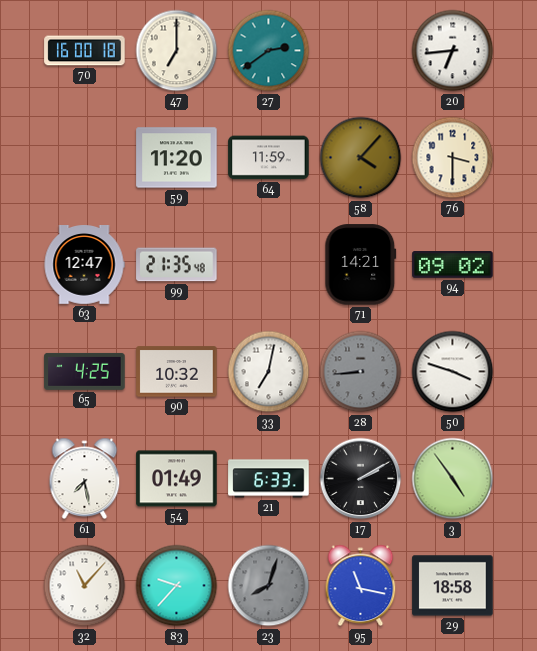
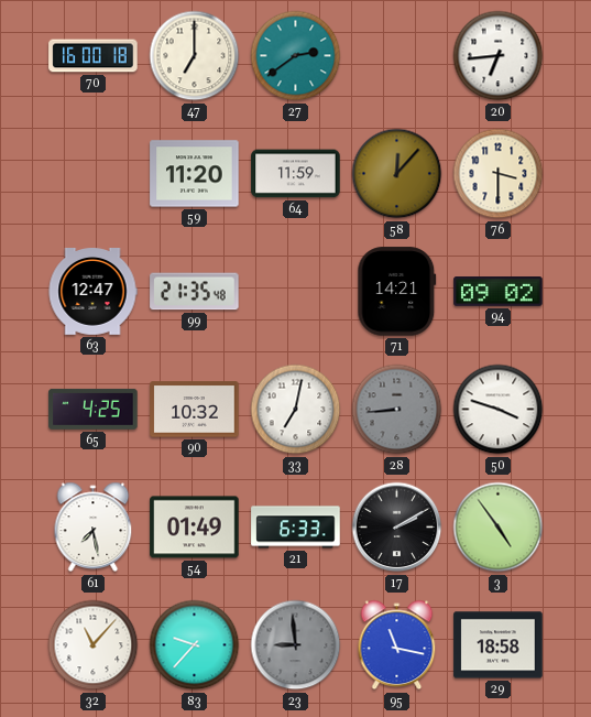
58: 4:07 -> 12:07 (397, 174)
23: 8:03 -> 8:59 (296, 645)
